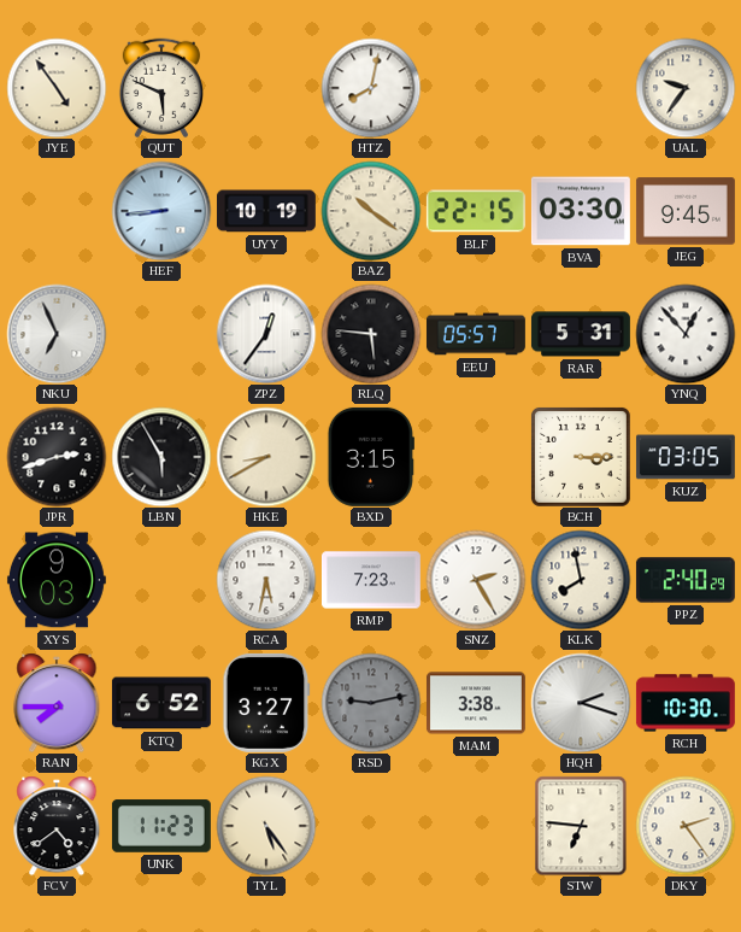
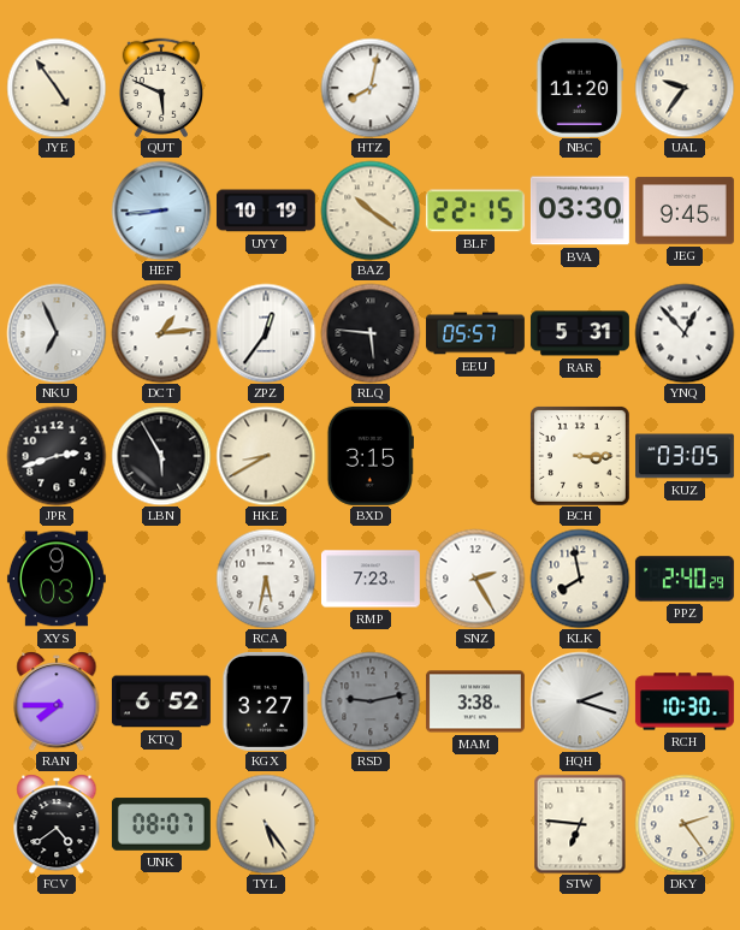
NBC: none -> 11:20 (580, 88)
DCT: none -> 1:14 (161, 333)
UNK: 11:23 -> 08:07 (161, 824)
